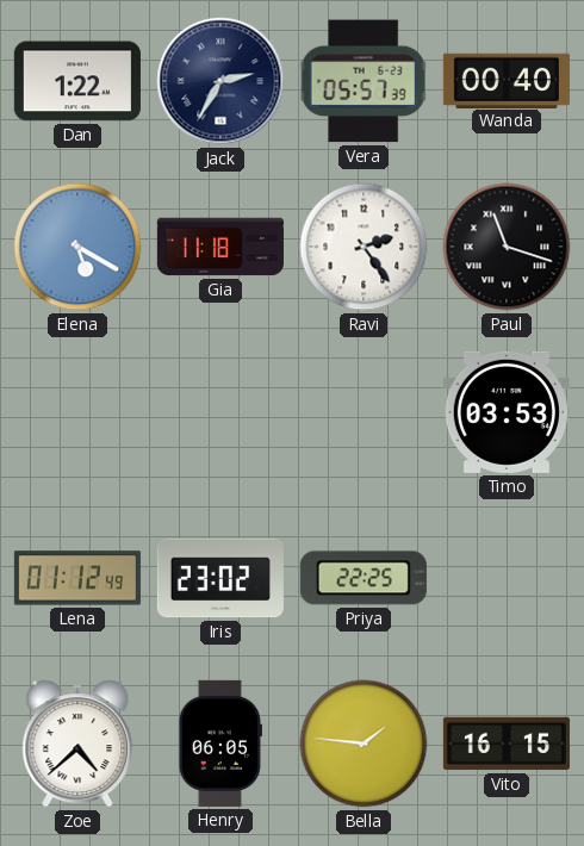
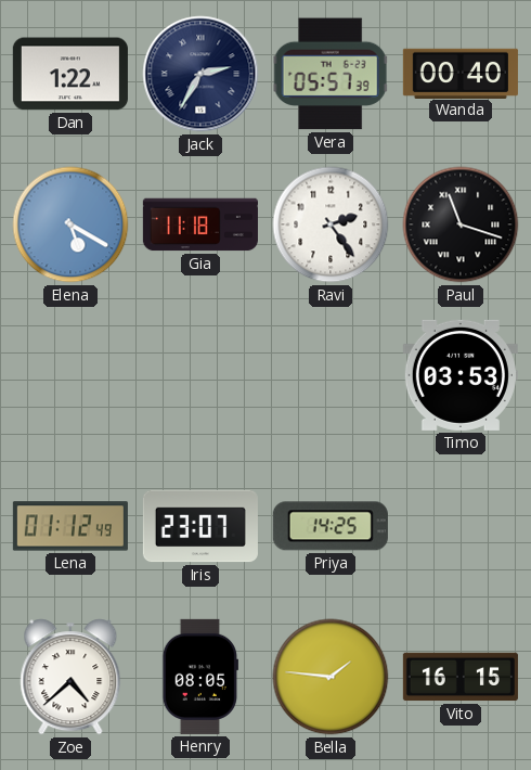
Iris: 23:02 -> 23:07 (200, 526)
Priya: 22:25 -> 14:25 (331, 526)
Henry: 06:05 -> 08:05 (199, 677)
